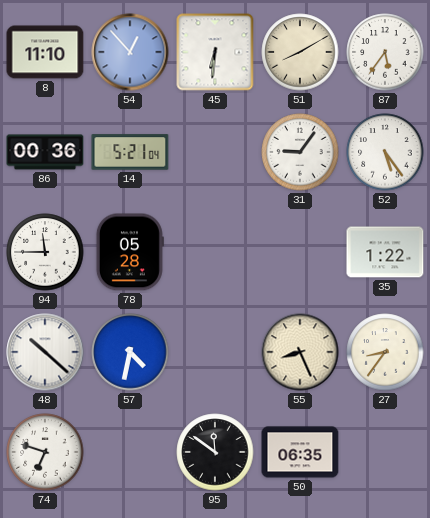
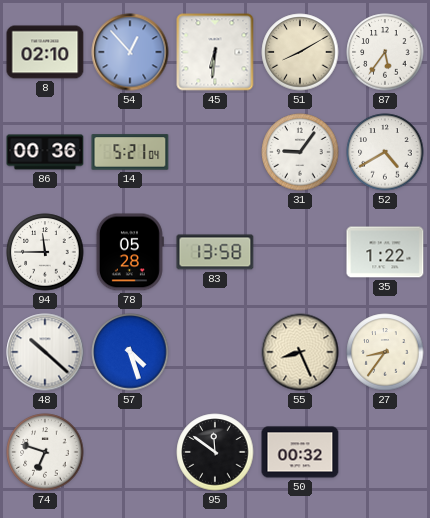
8: 11:10 -> 02:10 (45, 52)
52: 5:24 -> 4:40 (385, 152)
83: none -> 13:58 (215, 252)
57: 4:32 -> 4:27 (130, 352)
50: 06:35 -> 00:32 (300, 452)
